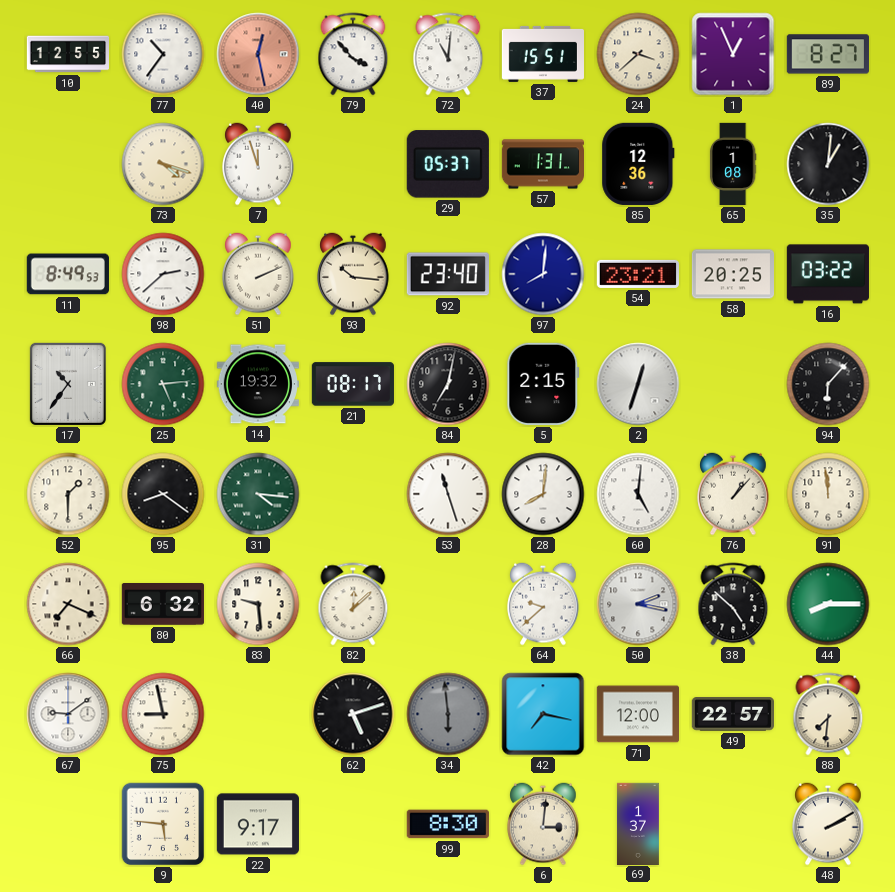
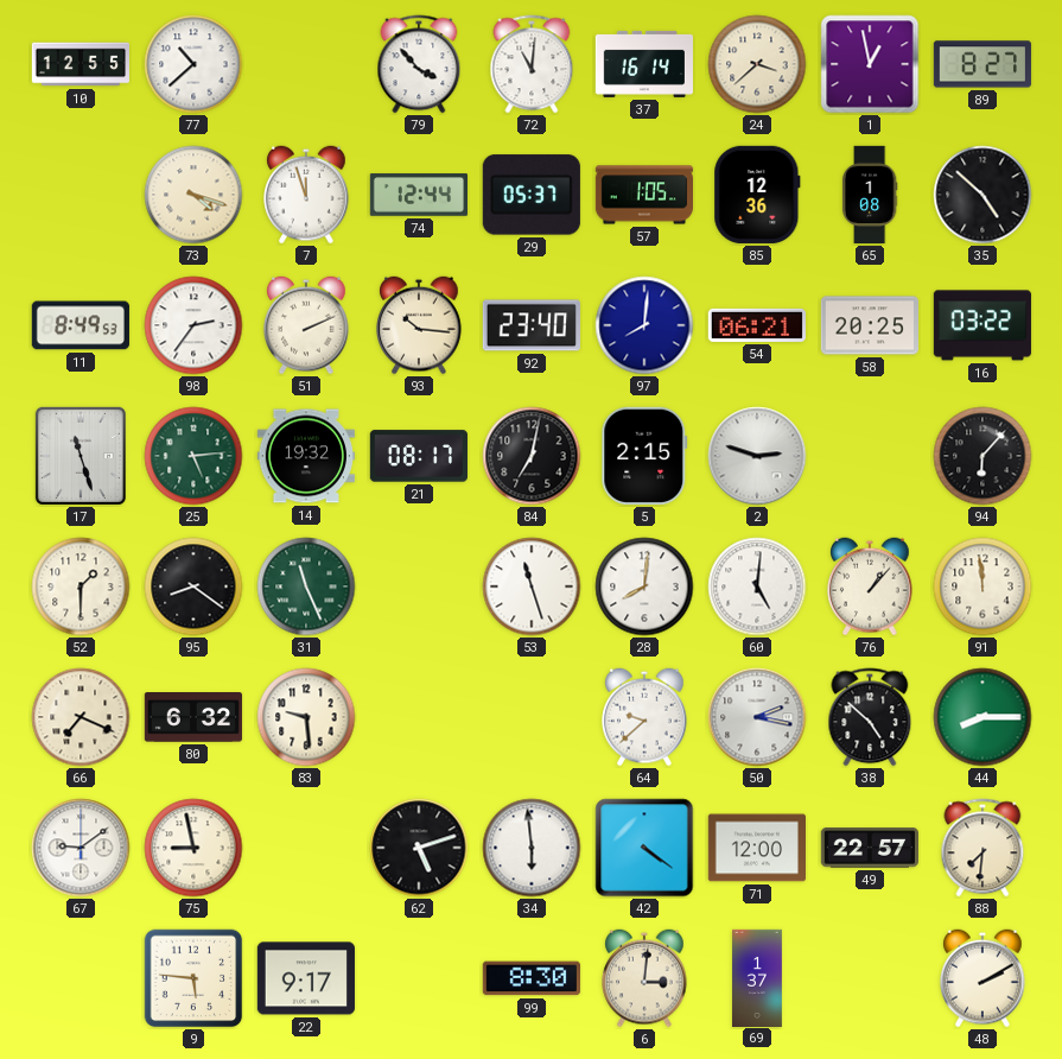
77: 10:36 -> 10:38 (193, 64)
40: 12:28 -> none (258, 54)
37: 15:51 -> 16:14 (643, 64)
1: 12:56 -> 12:58 (870, 64)
74: none -> 12:44 (418, 195)
57: 1:31 -> 1:05 (643, 195)
35: 1:01 -> 4:52 (982, 195)
98: 2:38 -> 2:36 (193, 325)
54: 23:21 -> 06:21 (757, 325)
17: 10:36 -> 11:27 (81, 456)
2: 12:33 -> 2:48 (757, 456)
31: 4:16 -> 11:26 (306, 586)
82: 12:08 -> none (353, 604)
34 dial: grey -> white (532, 848)
42: 7:17 -> 4:21 (644, 848)
